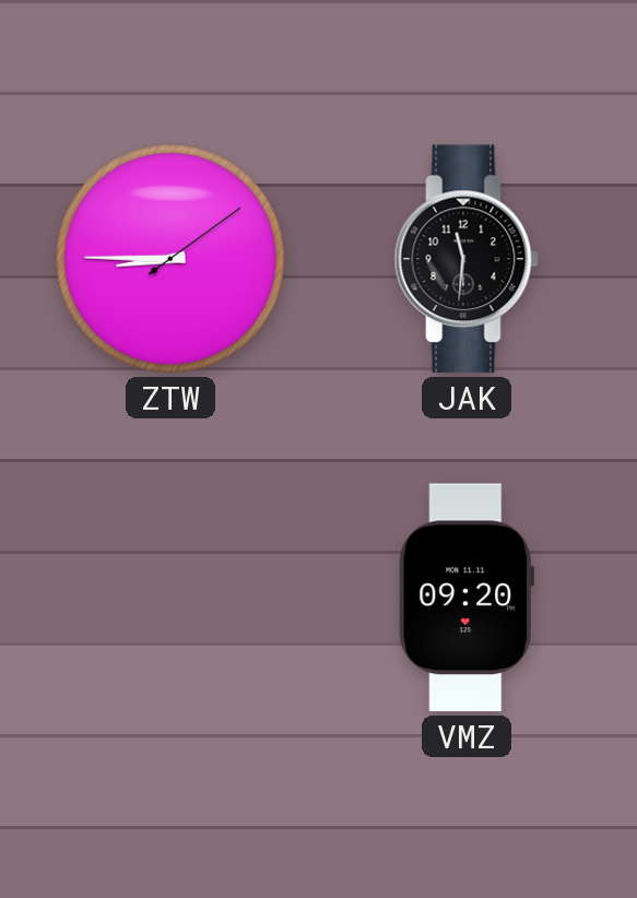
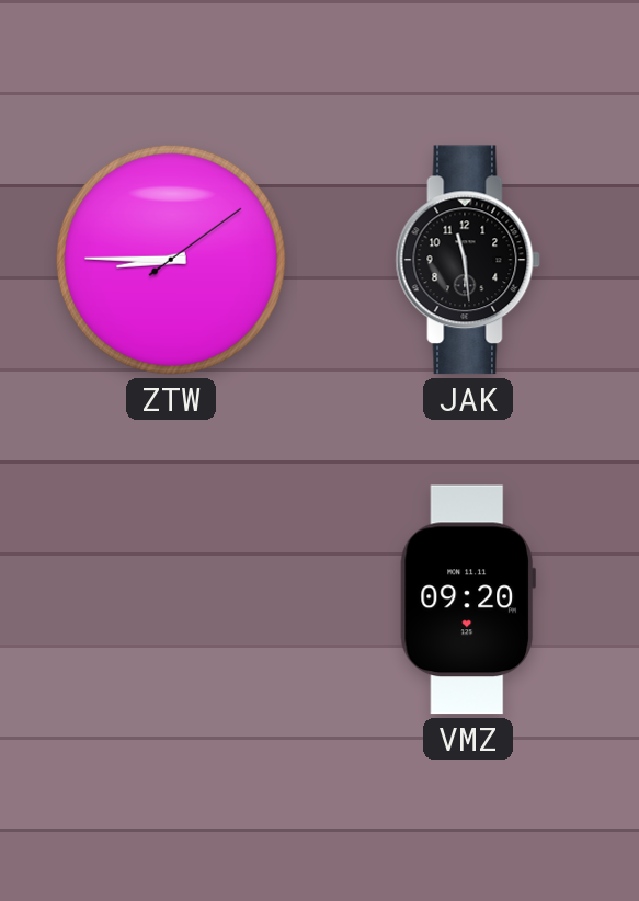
JAK: 11:31 -> 11:29 (468, 260)
